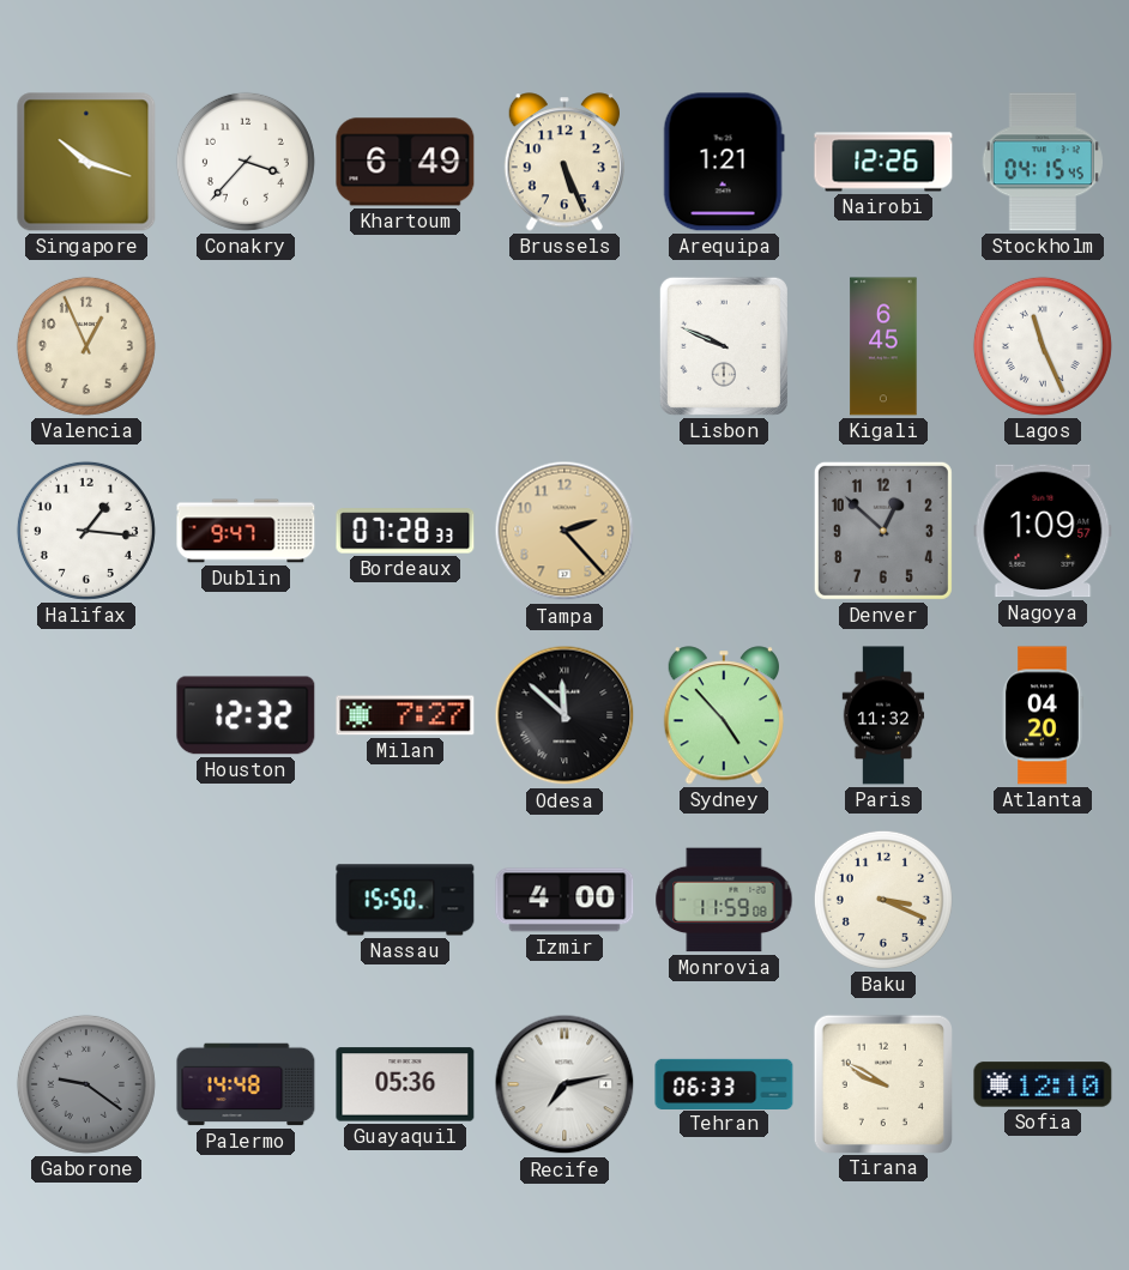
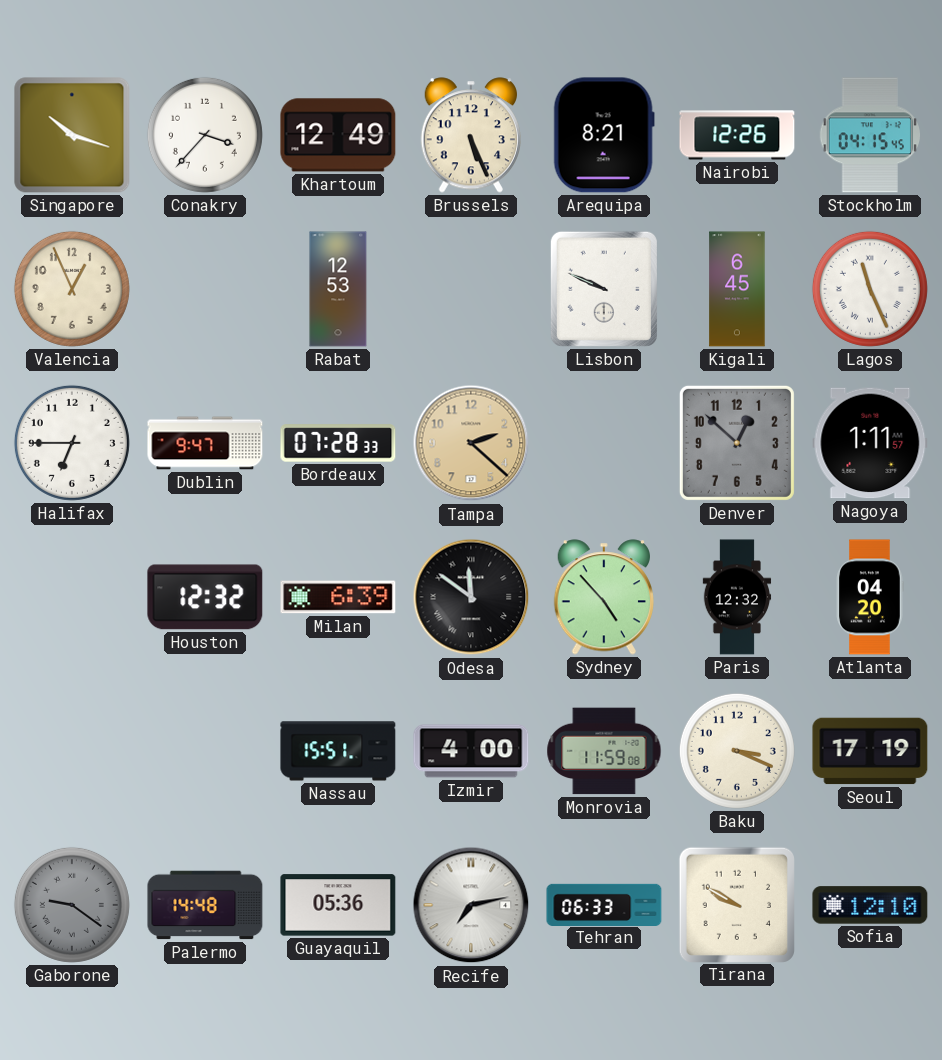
Khartoum: 6:49 -> 12:49 (338, 135)
Arequipa: 1:21 -> 8:21 (604, 135)
Rabat: none -> 12:53 (338, 289)
Halifax: 1:16 -> 6:45 (72, 443)
Tampa: 2:23 -> 2:22 (471, 443)
Nagoya: 1:09 -> 1:11 (870, 443)
Milan: 7:27 -> 6:39 (338, 597)
Odesa: 11:52 -> 11:51 (471, 597)
Paris: 11:32 -> 12:32 (737, 597)
Nassau: 15:50 -> 15:51 (338, 751)
Seoul: none -> 17:19 (870, 751)
